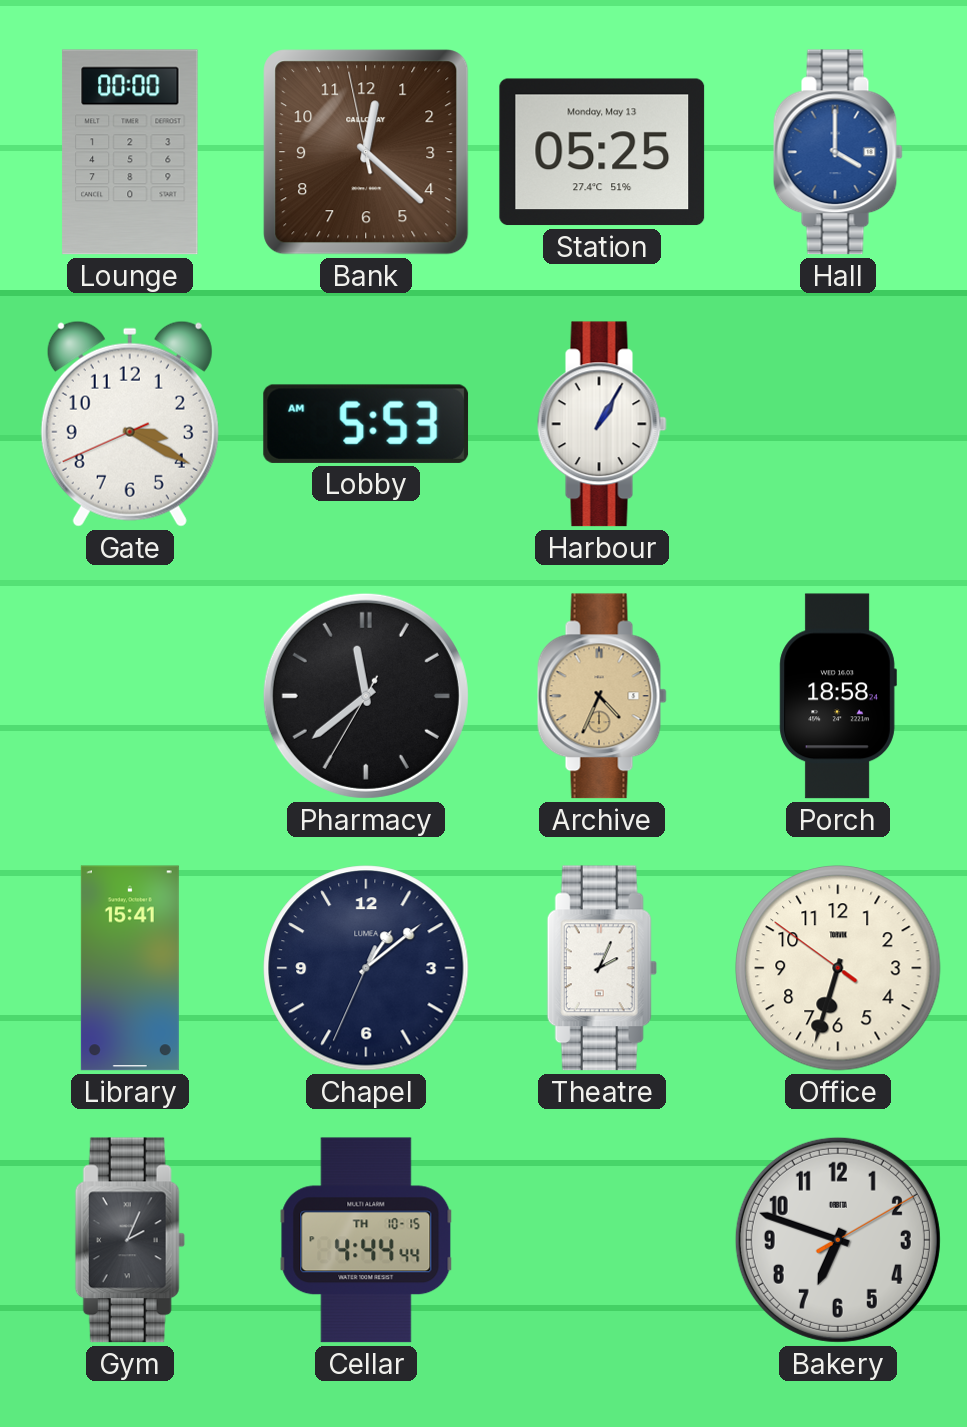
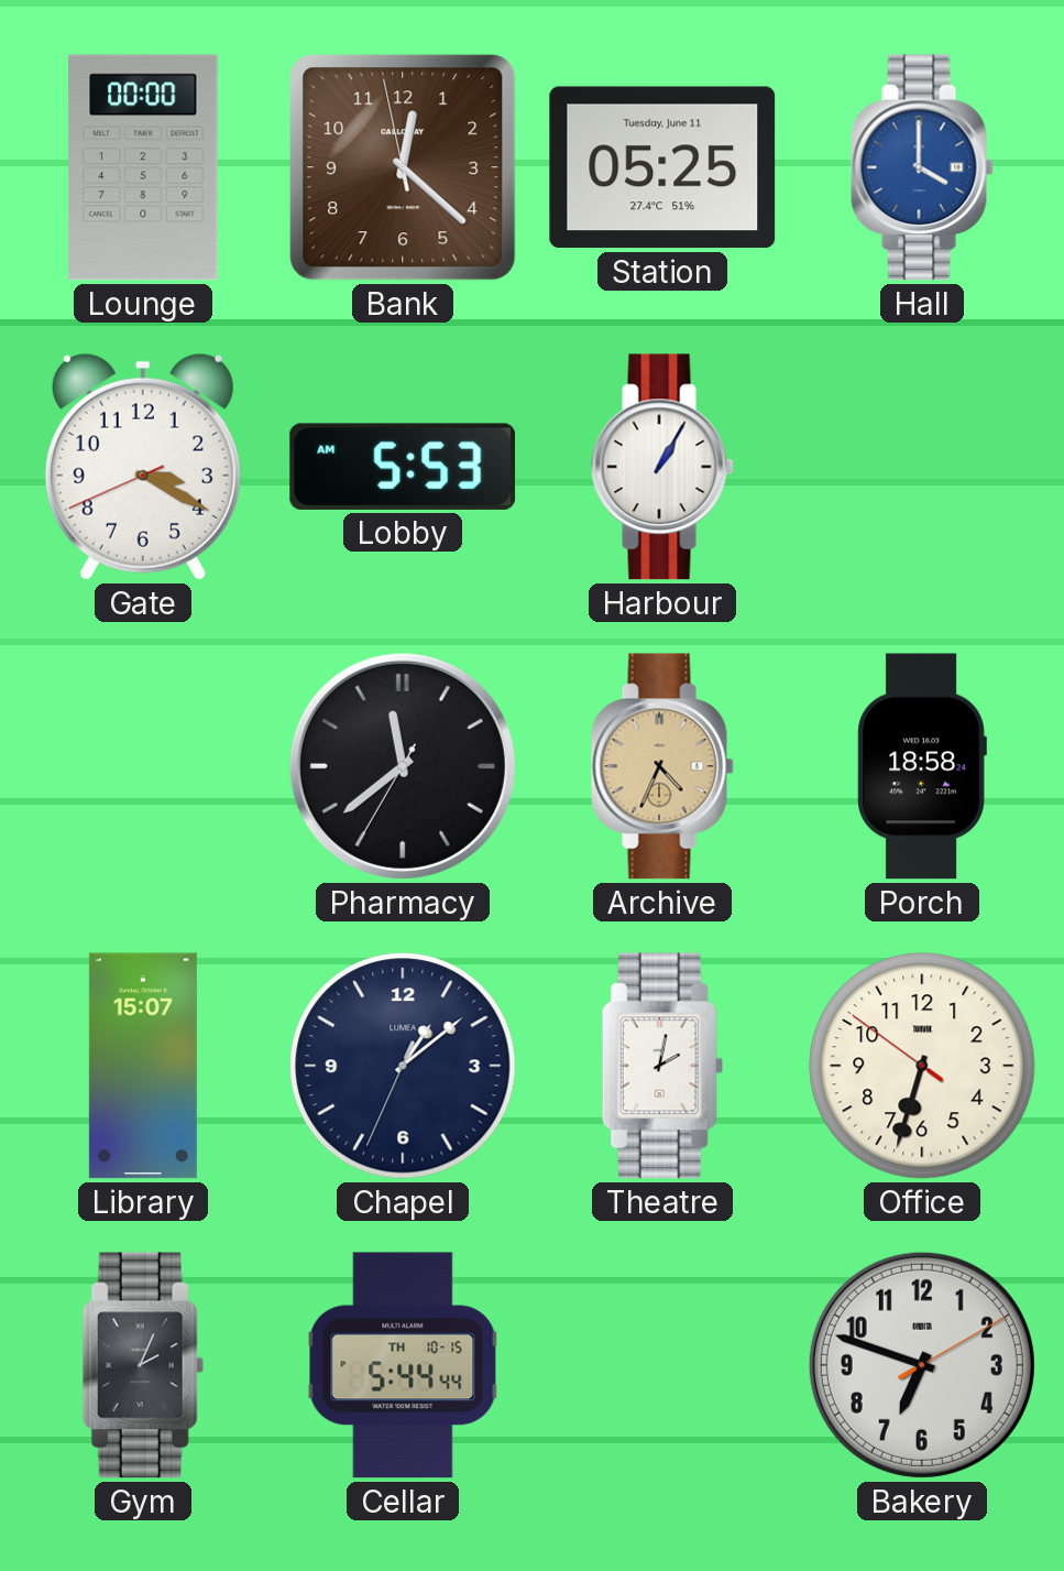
Station date: Monday, May 13 -> Tuesday, June 11 (662, 167)
Library: 15:41 -> 15:07 (143, 1066)
Theatre: 2:04 -> 2:02 (662, 1066)
Cellar: 4:44 -> 5:44 (403, 1365)
